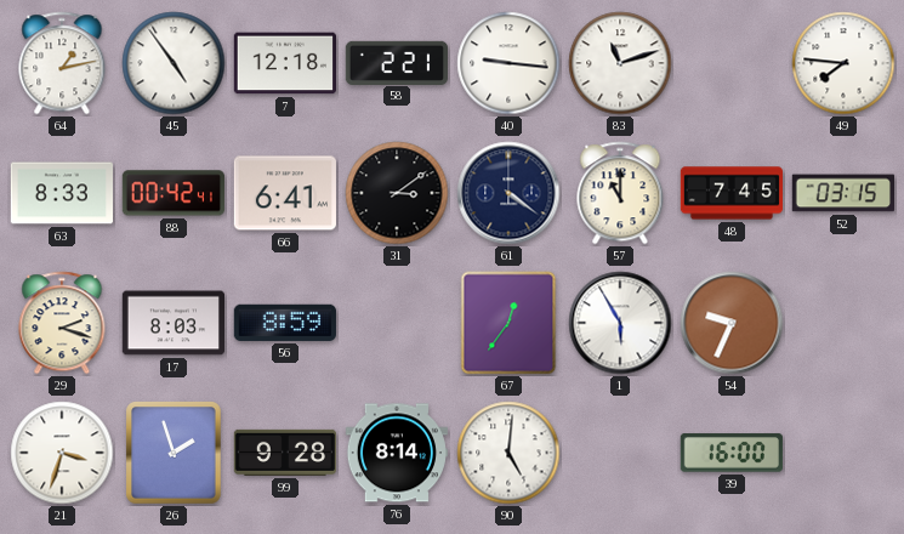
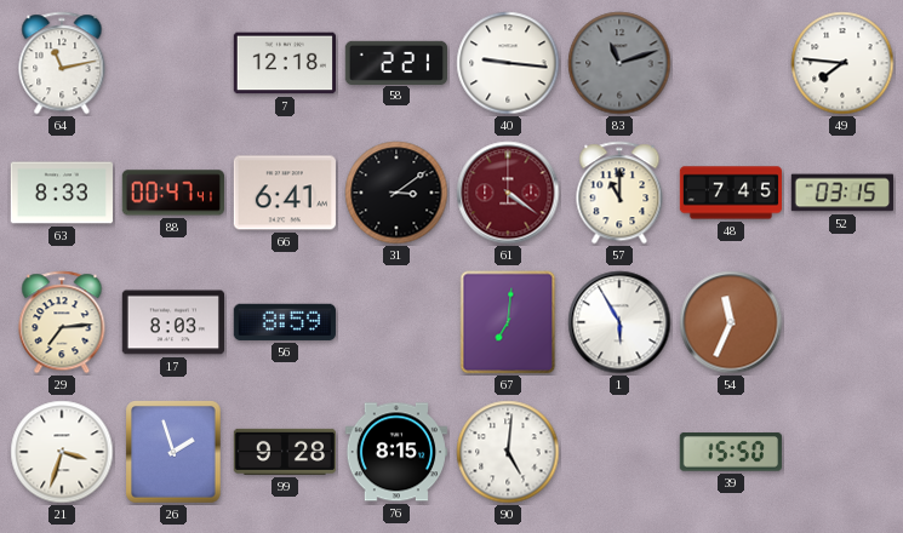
64: 1:13 -> 11:13 (62, 63)
45: 4:54 -> none (174, 63)
83 dial: white -> grey (619, 63)
88: 00:42 -> 00:47 (173, 193)
61 dial: navy -> burgundy (508, 193)
29: 2:18 -> 7:14 (62, 322)
67: 12:36 -> 7:01 (508, 322)
54: 9:34 -> 11:34 (731, 322)
76: 8:14 -> 8:15 (395, 452)
39: 16:00 -> 15:50 (731, 452)
